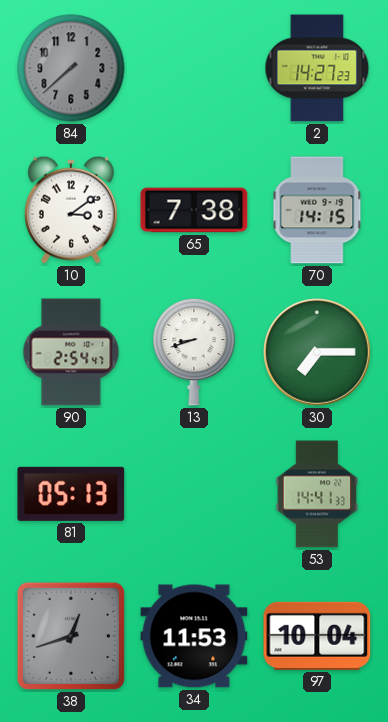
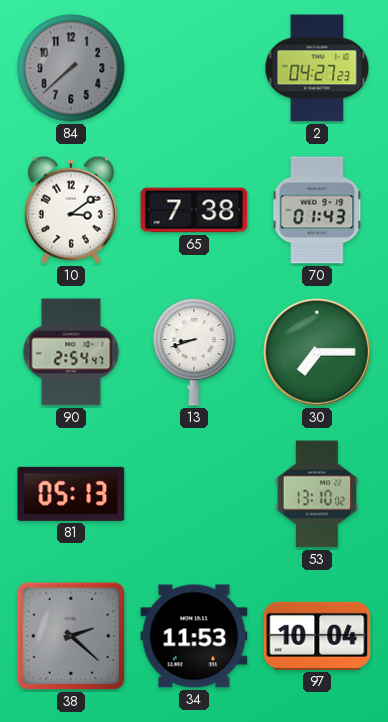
2: 14:27 -> 04:27 (317, 68)
70: 14:15 -> 01:43 (317, 210)
53: 14:41 -> 13:10 (317, 494)
38: 12:42 -> 2:22 (71, 636)
